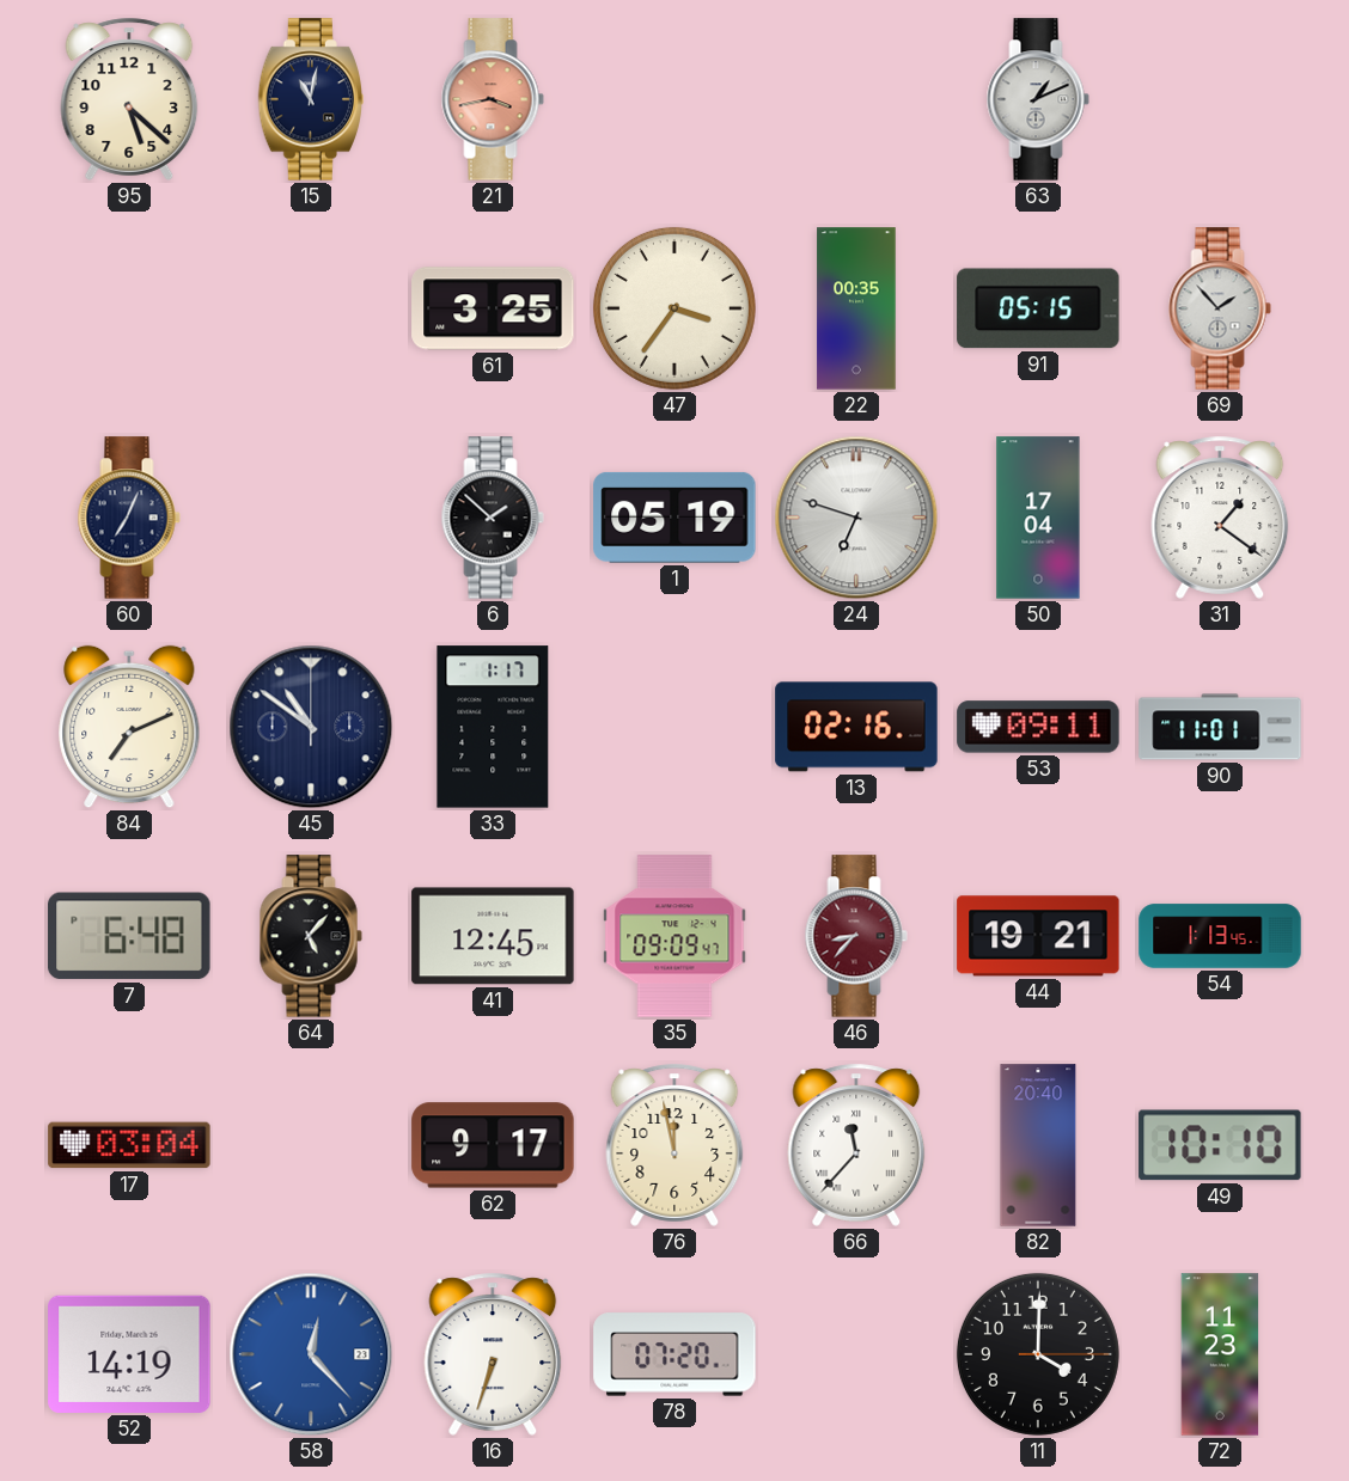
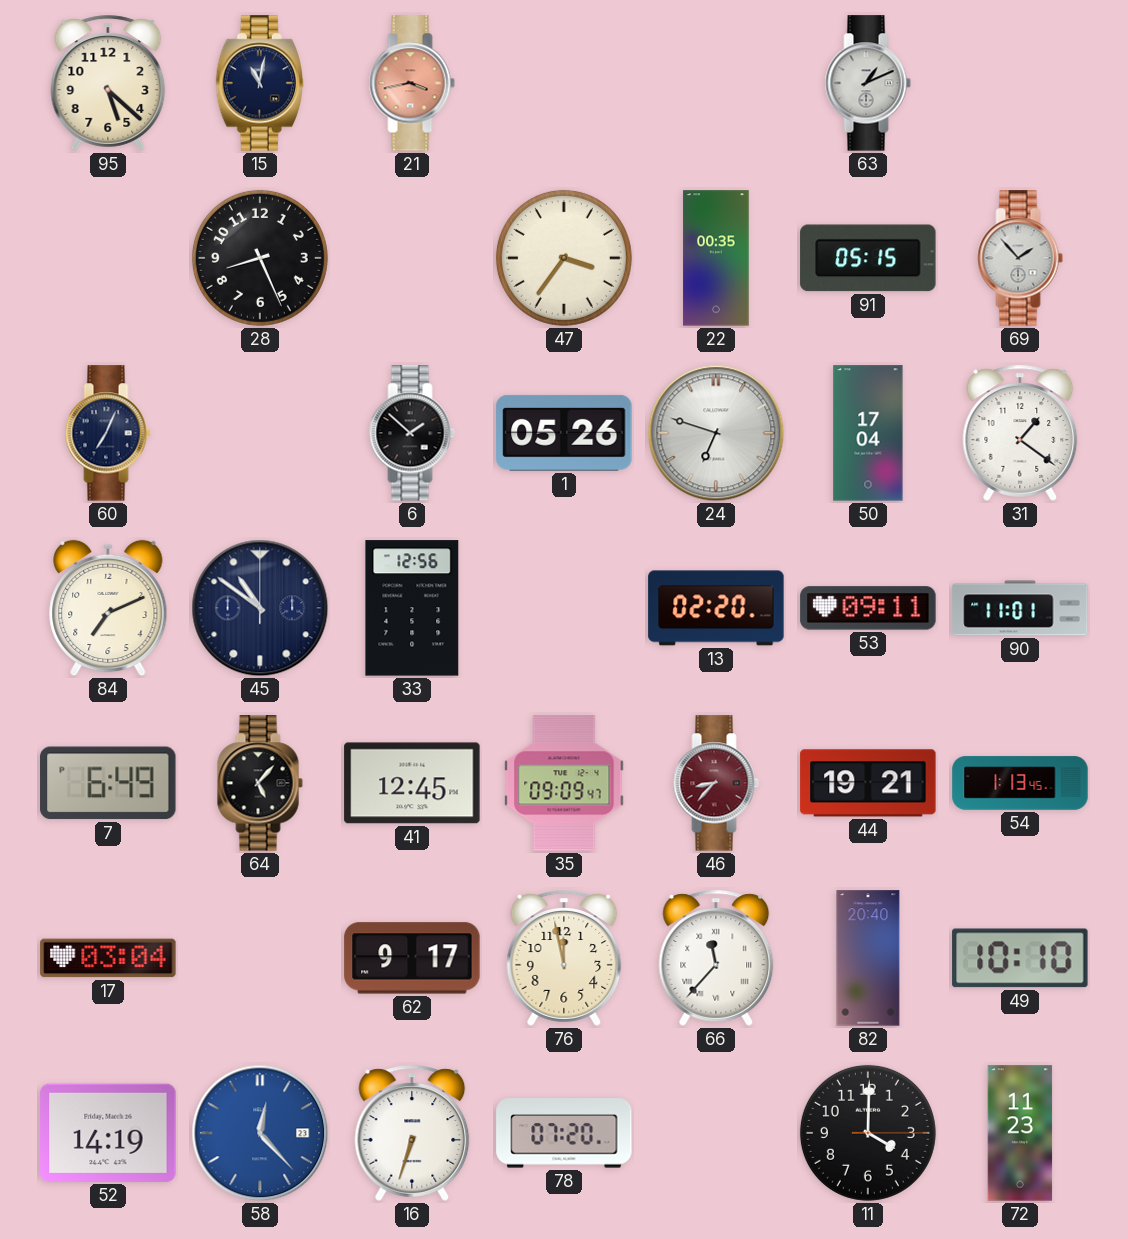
28: none -> 8:26 (260, 258)
61: 3:25 -> none (493, 308)
1: 05:19 -> 05:26 (564, 433)
33: 1:17 -> 12:56 (412, 608)
13: 02:16 -> 02:20 (716, 608)
7: 6:48 -> 6:49 (108, 783)
